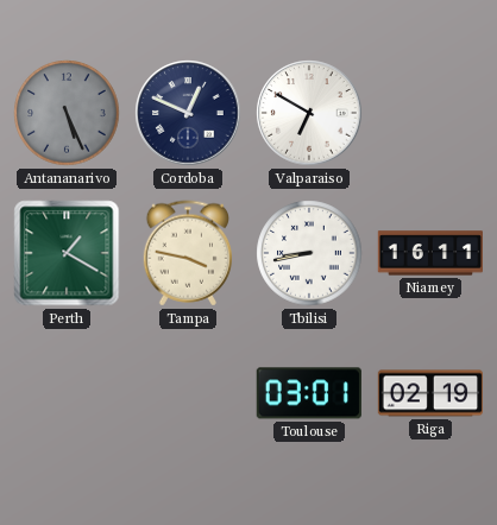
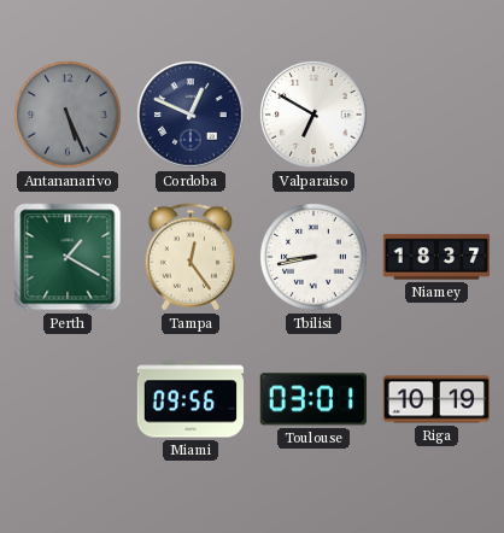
Tampa: 3:47 -> 12:24 (189, 257)
Niamey: 16:11 -> 18:37 (435, 257)
Miami: none -> 09:56 (189, 399)
Riga: 02:19 -> 10:19 (435, 399)
